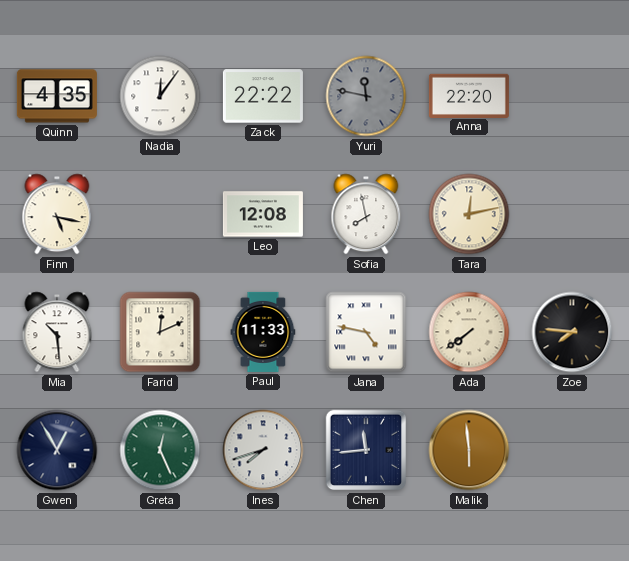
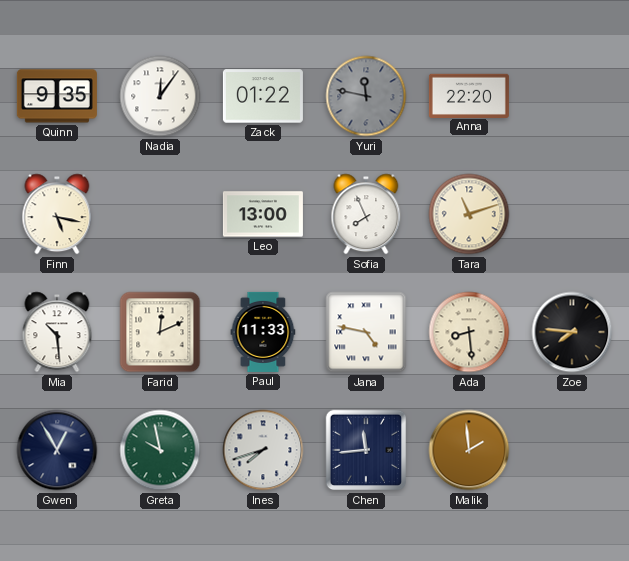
Quinn: 4:35 -> 9:35 (57, 96)
Zack: 22:22 -> 01:22 (263, 96)
Leo: 12:08 -> 13:00 (263, 214)
Sofia: 7:58 -> 7:56 (366, 214)
Tara: 12:13 -> 11:12 (469, 214)
Ada: 7:39 -> 8:29 (469, 332)
Greta: 12:26 -> 9:58 (160, 450)
Malik: 5:59 -> 1:59 (469, 450)
